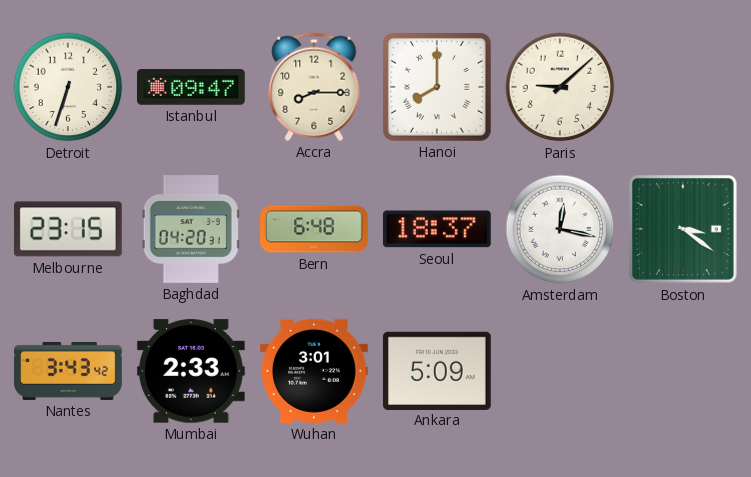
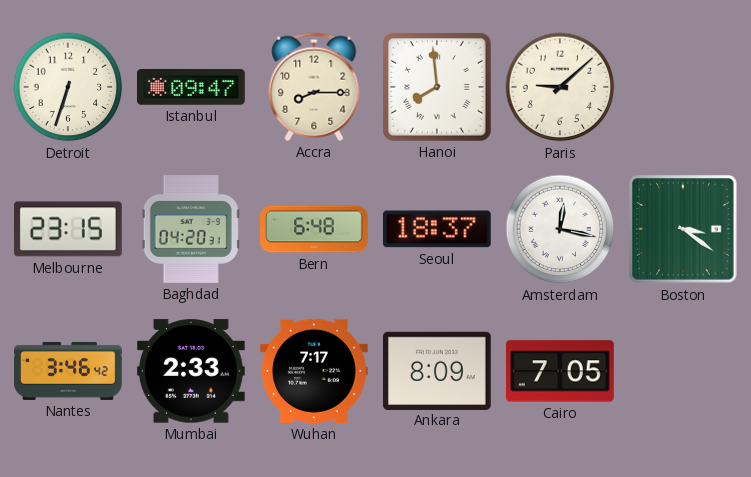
Hanoi: 8:00 -> 7:59 (437, 87)
Nantes: 3:43 -> 3:46 (68, 371)
Wuhan: 3:01 -> 7:17 (315, 371)
Ankara: 5:09 -> 8:09 (437, 370)
Cairo: none -> 7:05 (560, 371)
